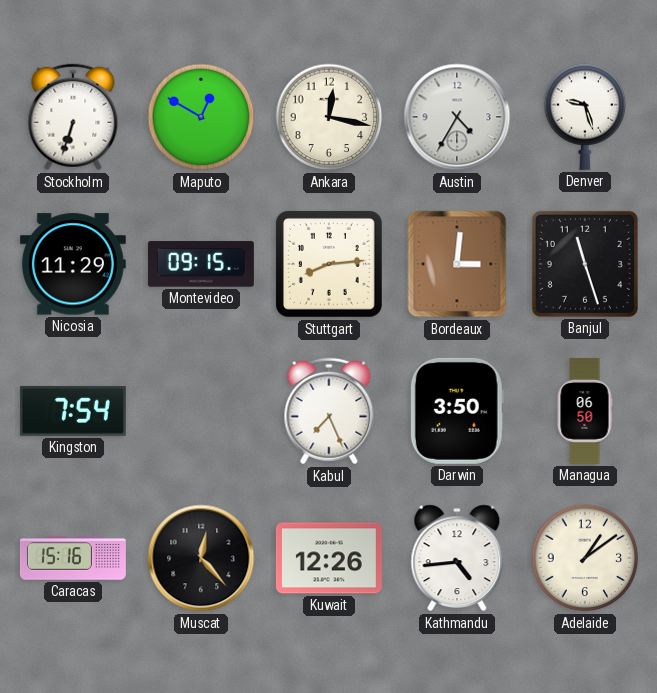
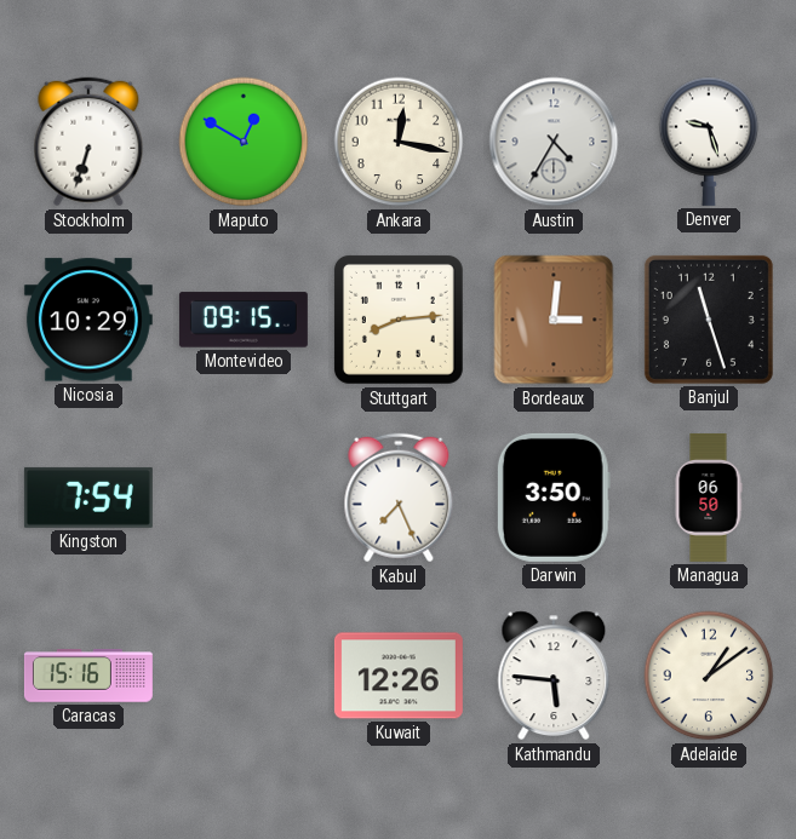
Nicosia: 11:29 -> 10:29 (88, 320)
Muscat: 12:23 -> none (201, 558)
Kathmandu: 4:44 -> 5:46 (554, 676)
